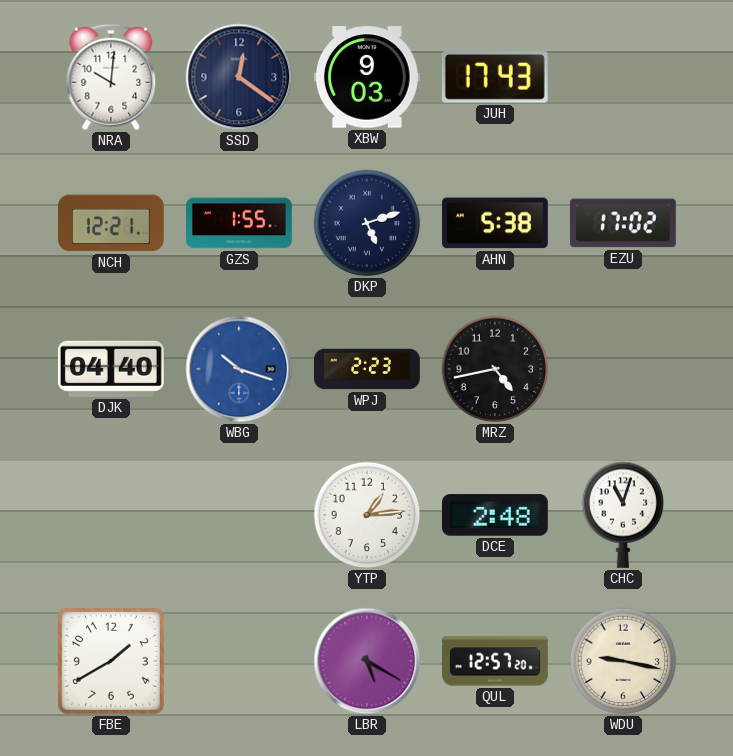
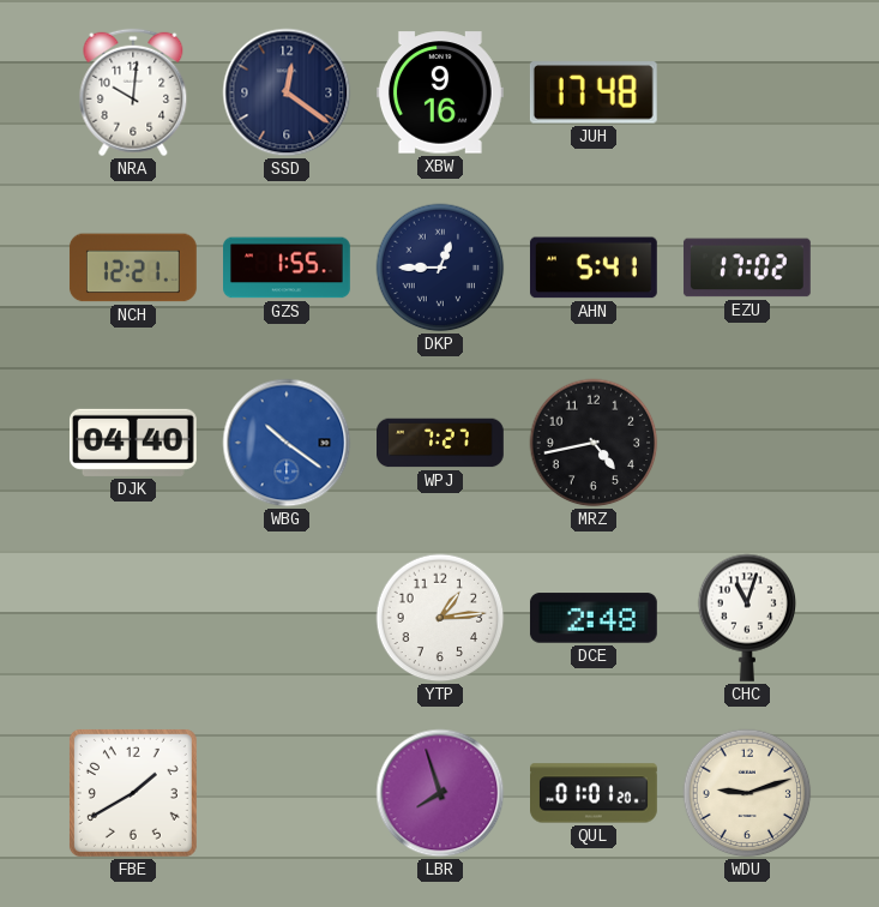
XBW: 9:03 -> 9:16 (440, 92)
JUH: 17:43 -> 17:48 (594, 92)
DKP: 5:12 -> 12:45 (440, 268)
AHN: 5:38 -> 5:41 (594, 268)
WBG: 10:18 -> 10:21 (287, 443)
WPJ: 2:23 -> 7:27 (440, 443)
LBR: 5:20 -> 7:57 (440, 793)
QUL: 12:57 -> 01:01 (595, 793)
WDU: 9:17 -> 9:12 (747, 793)
